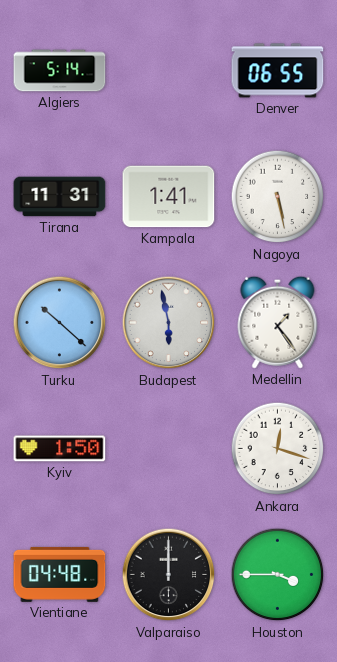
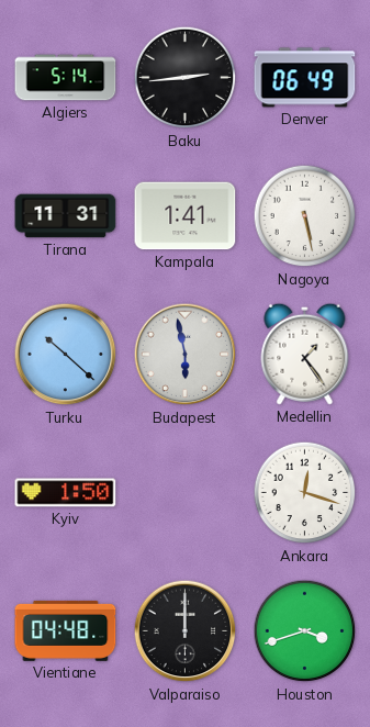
Baku: none -> 2:44 (186, 78)
Denver: 06:55 -> 06:49 (305, 78)
Houston: 3:45 -> 3:42 (305, 631)
